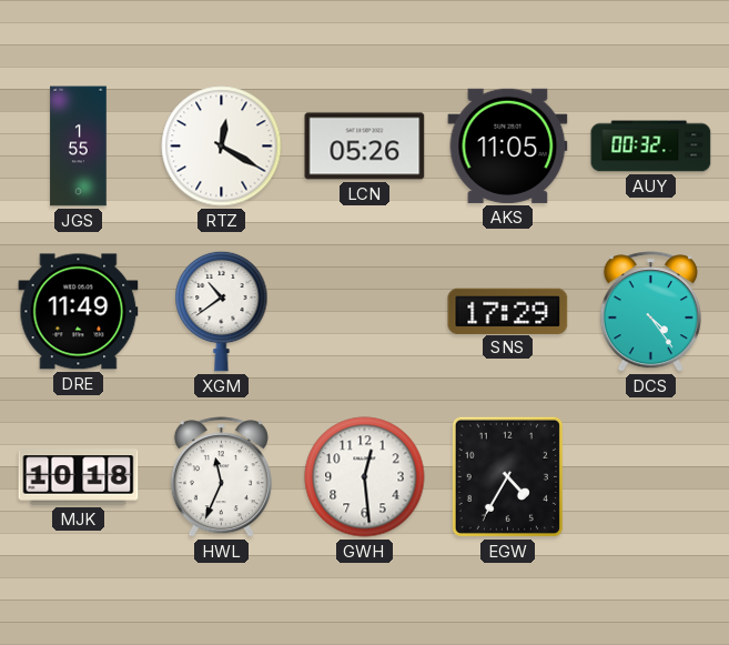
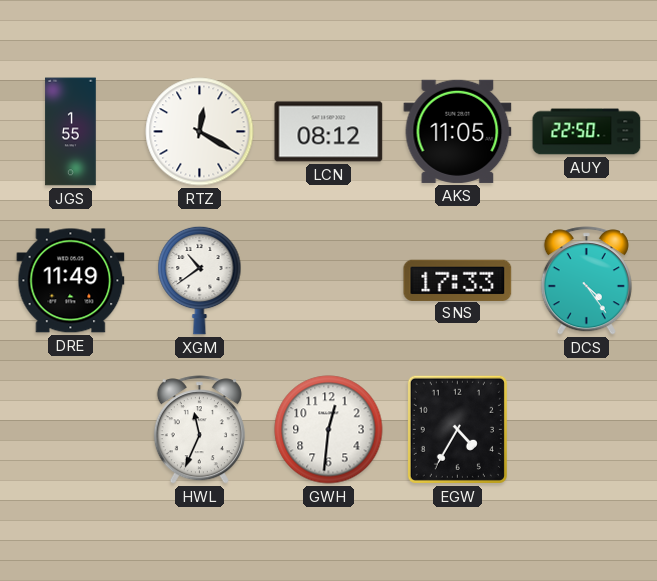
LCN: 05:26 -> 08:12 (329, 132)
AUY: 00:32 -> 22:50 (587, 132)
SNS: 17:29 -> 17:33 (458, 280)
MJK: 10:18 -> none (79, 477)
GWH: 12:29 -> 12:31 (329, 430)
